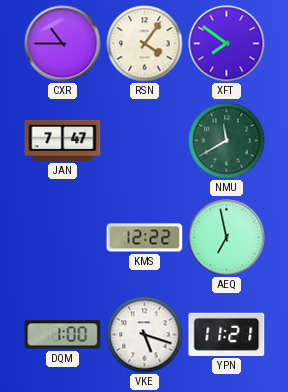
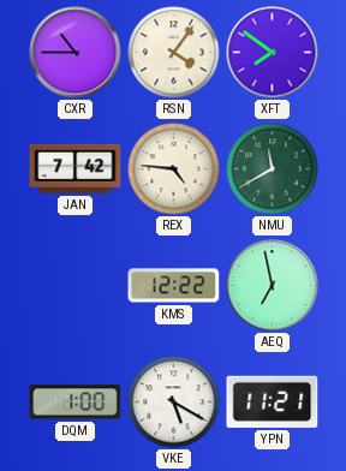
JAN: 7:47 -> 7:42 (76, 168)
REX: none -> 4:46 (174, 169)
VKE: 5:18 -> 5:20 (174, 403)
